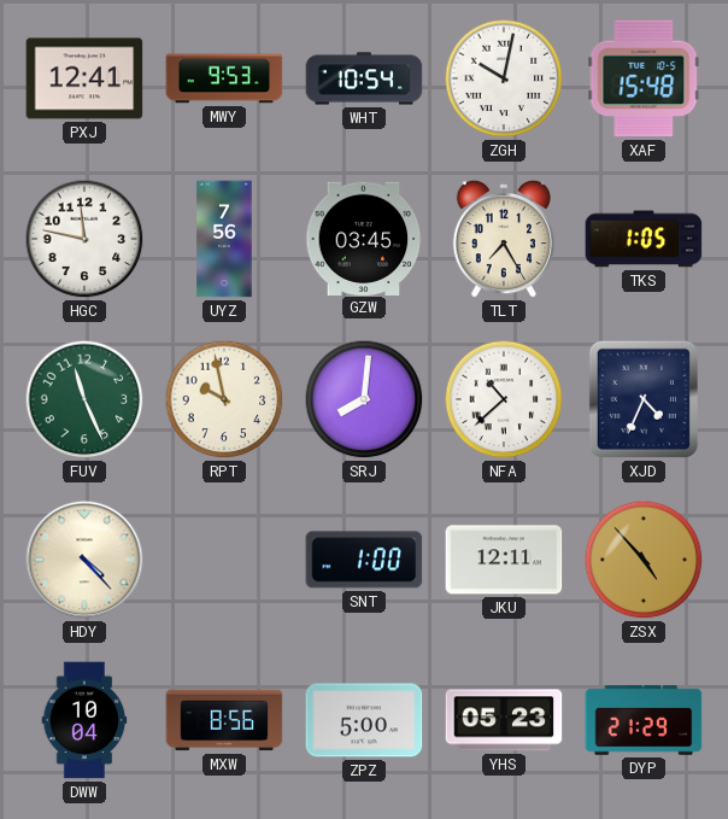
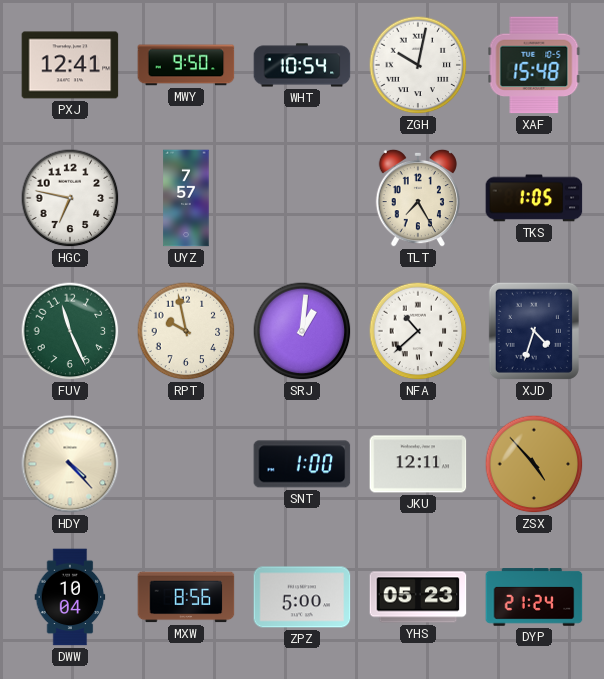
MWY: 9:53 -> 9:50 (186, 65)
HGC: 11:47 -> 6:47 (70, 198)
UYZ: 7:56 -> 7:57 (186, 198)
GZW: 03:45 -> none (364, 238)
SRJ: 8:01 -> 1:01 (302, 331)
XJD: 4:34 -> 4:33 (534, 331)
DYP: 21:29 -> 21:24 (534, 597)
